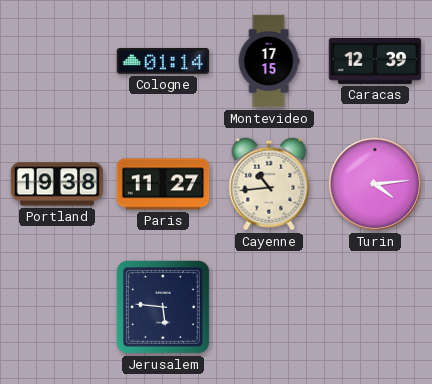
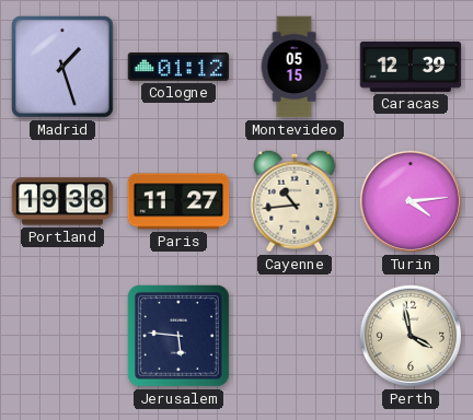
Madrid: none -> 1:27 (64, 68)
Cologne: 01:14 -> 01:12 (178, 67)
Montevideo: 17:15 -> 05:15 (295, 67)
Perth: none -> 3:58 (411, 336)
